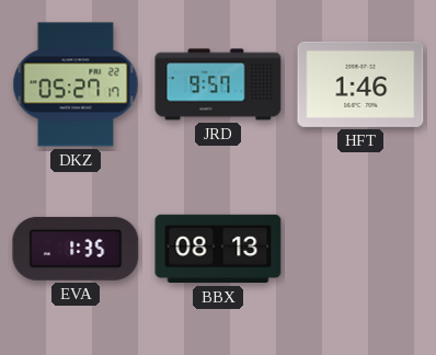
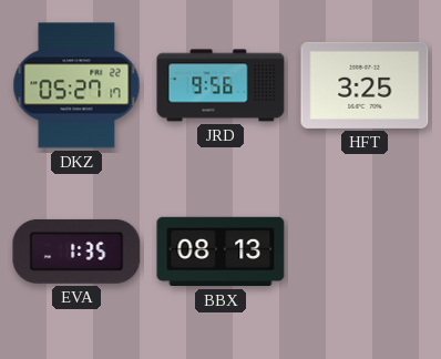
JRD: 9:57 -> 9:56 (221, 85)
HFT: 1:46 -> 3:25 (365, 85)
